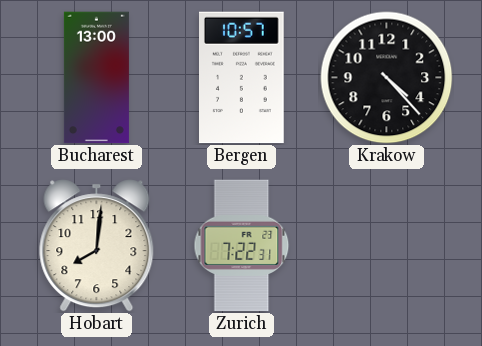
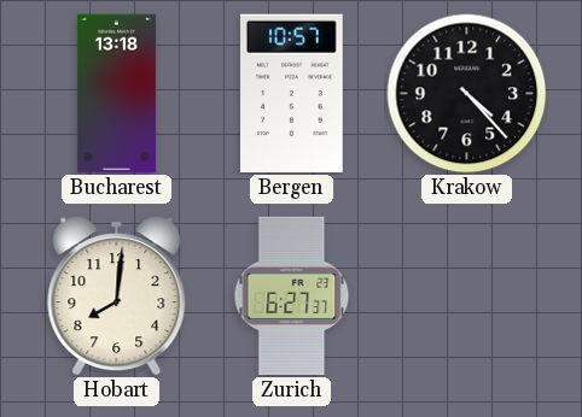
Bucharest: 13:00 -> 13:18 (116, 94)
Zurich: 7:22 -> 6:27 (292, 296)
